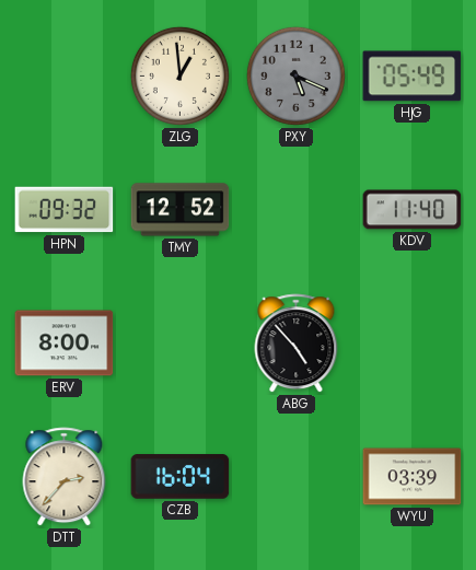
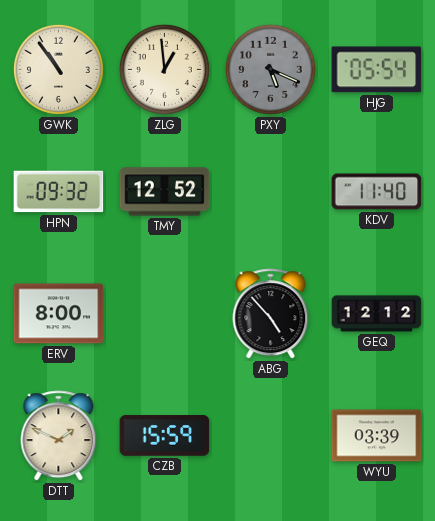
GWK: none -> 10:54 (58, 69)
HJG: 05:49 -> 05:54 (377, 70)
GEQ: none -> 12:12 (377, 314)
DTT: 2:37 -> 1:49 (59, 436)
CZB: 16:04 -> 15:59 (165, 436)
